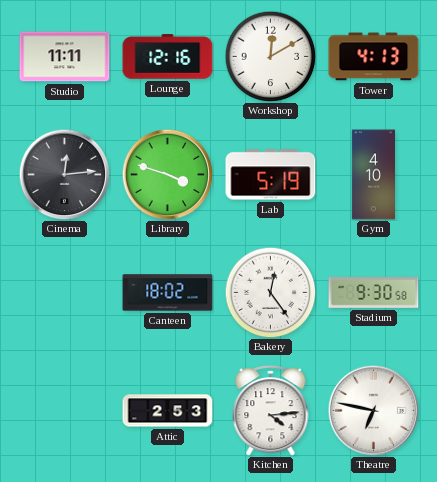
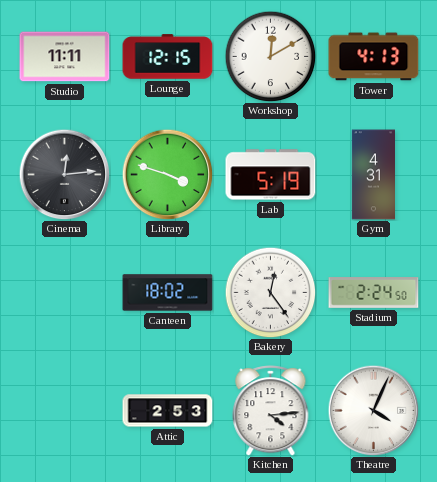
Lounge: 12:16 -> 12:15 (168, 57)
Gym: 4:10 -> 4:31 (373, 175)
Stadium: 9:30 -> 2:24 (374, 293)
Theatre: 6:47 -> 4:04 (373, 410)
